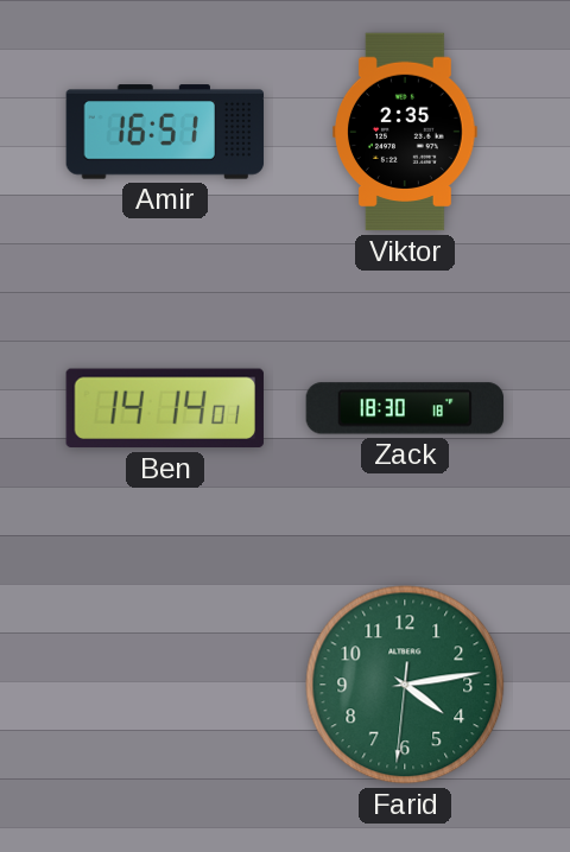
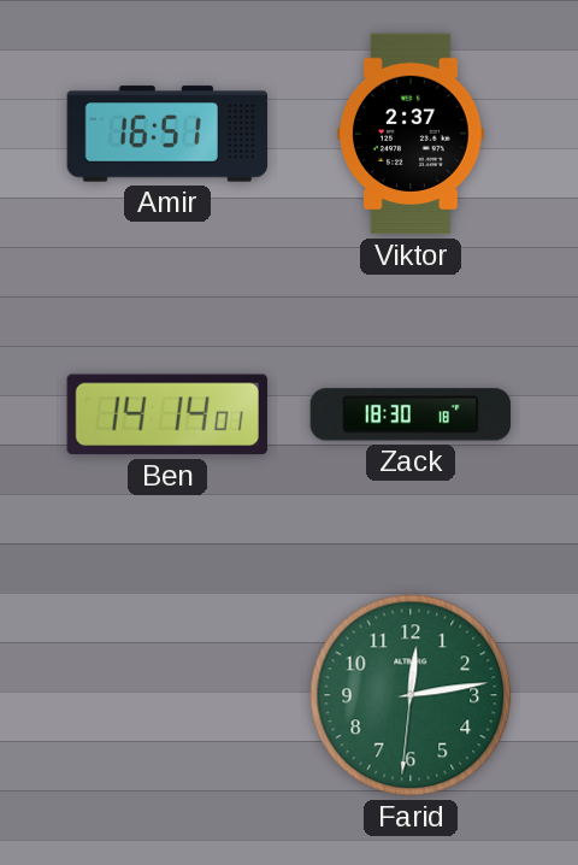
Viktor: 2:35 -> 2:37 (412, 134)
Farid: 4:13 -> 12:13 (411, 695)
